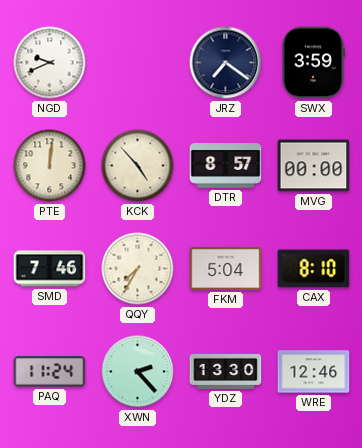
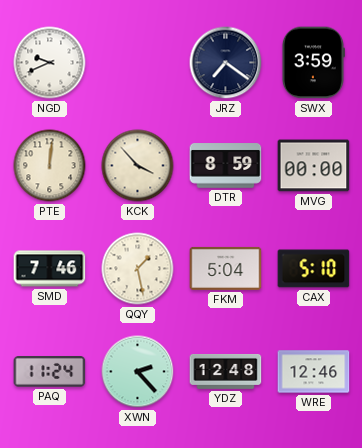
KCK: 4:53 -> 3:53 (138, 166)
DTR: 8:57 -> 8:59 (226, 166)
QQY: 7:35 -> 1:28 (138, 269)
CAX: 8:10 -> 5:10 (314, 269)
YDZ: 13:30 -> 12:48 (226, 371)
